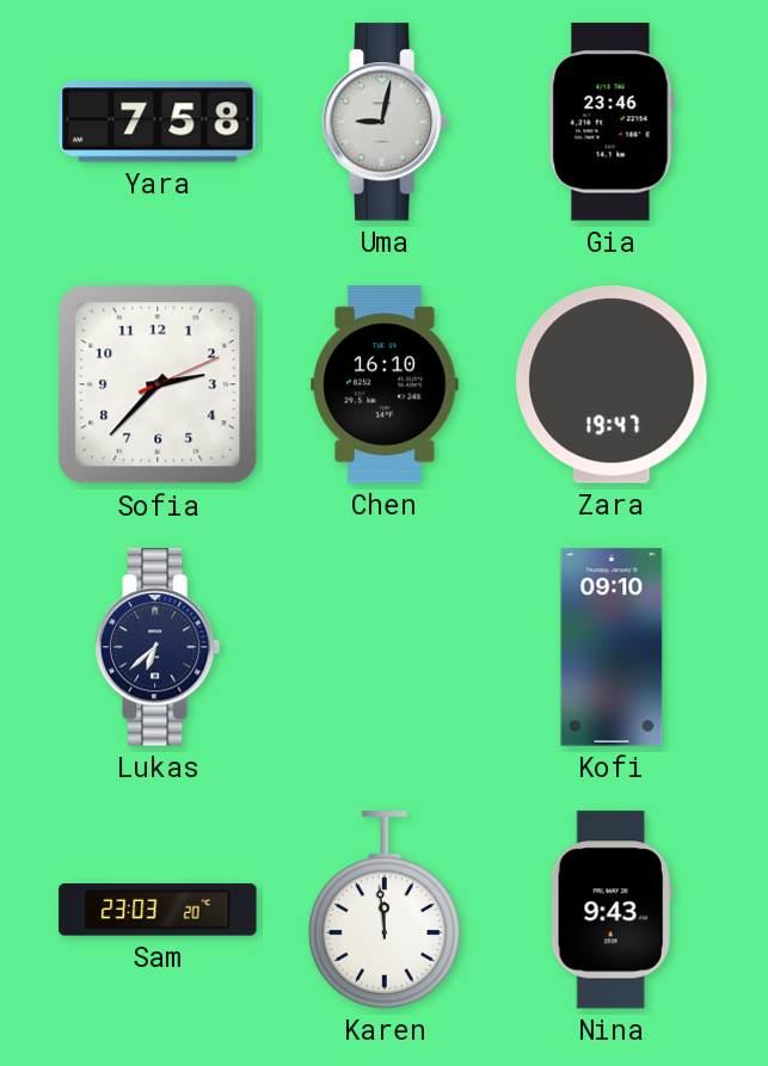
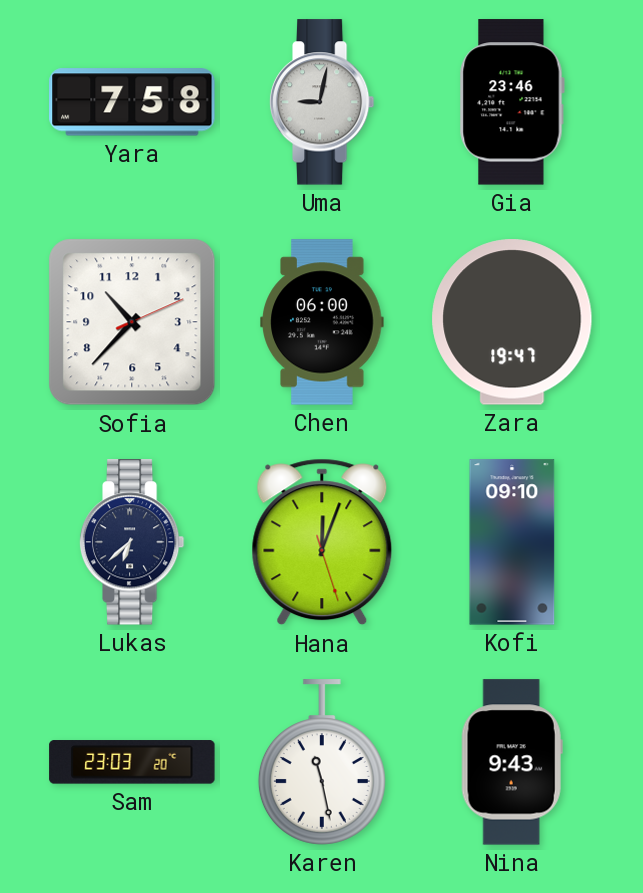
Sofia: 2:37 -> 10:37 (132, 322)
Chen: 16:10 -> 06:00 (322, 322)
Hana: none -> 12:03 (322, 542)
Karen: 11:59 -> 11:28 (322, 762)
